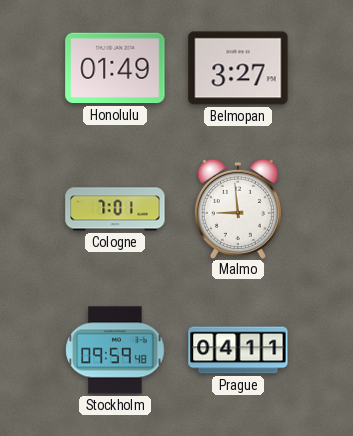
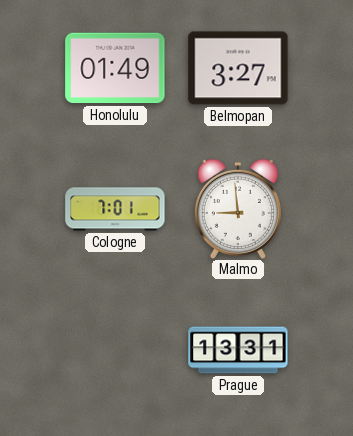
Stockholm: 09:59 -> none (115, 350)
Prague: 04:11 -> 13:31 (238, 350)
